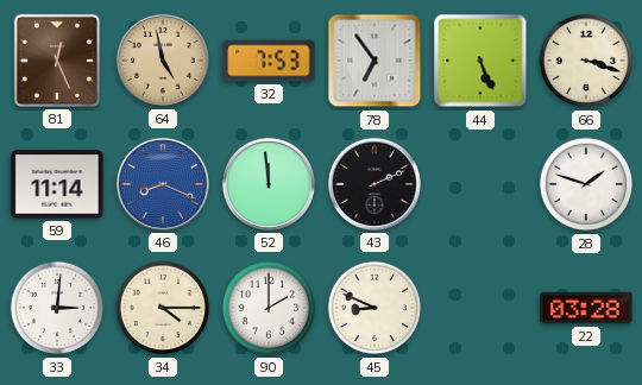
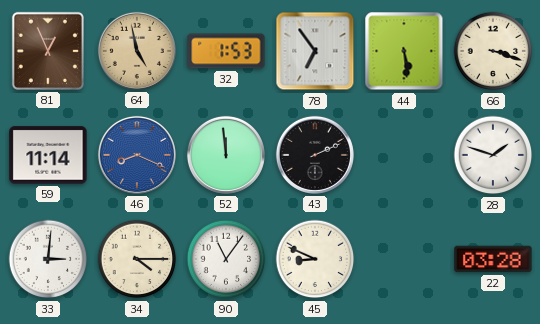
81: 12:26 -> 12:56 (48, 51)
32: 7:53 -> 1:53 (226, 51)
44: 5:26 -> 5:29 (404, 51)
90: 2:00 -> 11:06 (226, 259)
